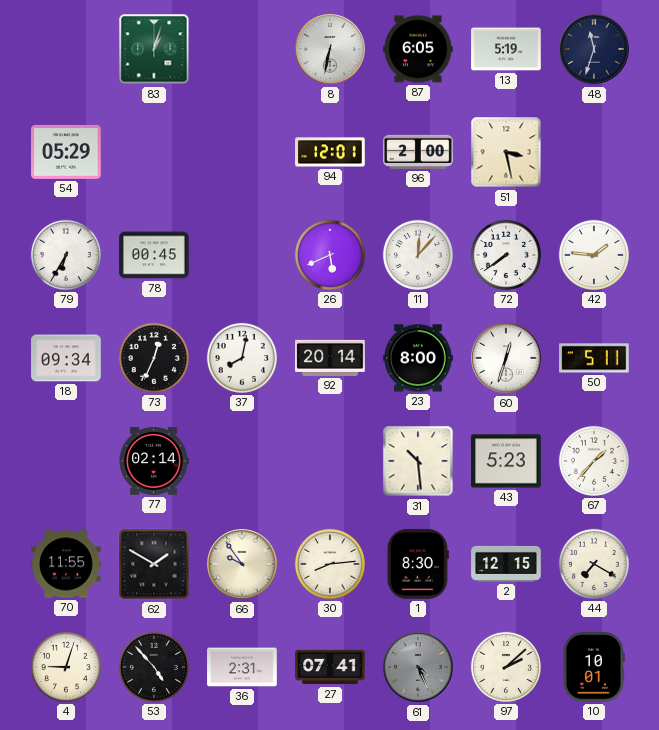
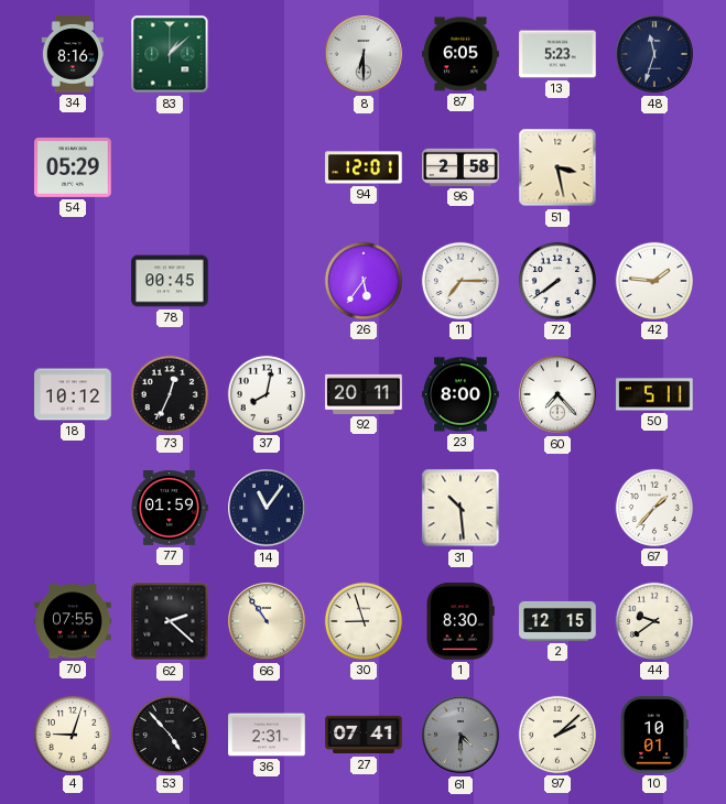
34: none -> 8:16 (73, 54)
83: 1:03 -> 1:08 (170, 54)
8: 6:32 -> 6:30 (364, 54)
13: 5:19 -> 5:23 (557, 54)
96: 2:00 -> 2:58 (460, 167)
79: 6:35 -> none (66, 255)
26: 5:41 -> 5:36 (364, 281)
11: 12:07 -> 7:15 (460, 281)
18: 09:34 -> 10:12 (73, 394)
92: 20:14 -> 20:11 (364, 394)
60: 12:33 -> 7:23 (557, 394)
77: 02:14 -> 01:59 (170, 509)
14: none -> 11:06 (267, 508)
43: 5:23 -> none (506, 461)
70: 11:55 -> 07:55 (73, 621)
62: 1:50 -> 2:22 (170, 621)
66: 9:54 -> 10:54 (267, 621)
30: 8:14 -> 8:57 (364, 621)
44: 7:20 -> 9:39 (654, 621)
61: 4:26 -> 4:30 (460, 735)
